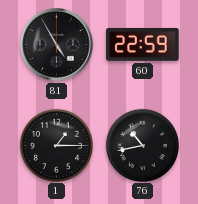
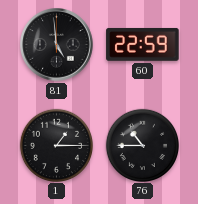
81: 4:55 -> 4:59 (57, 45)
76: 10:43 -> 10:45 (142, 145)
